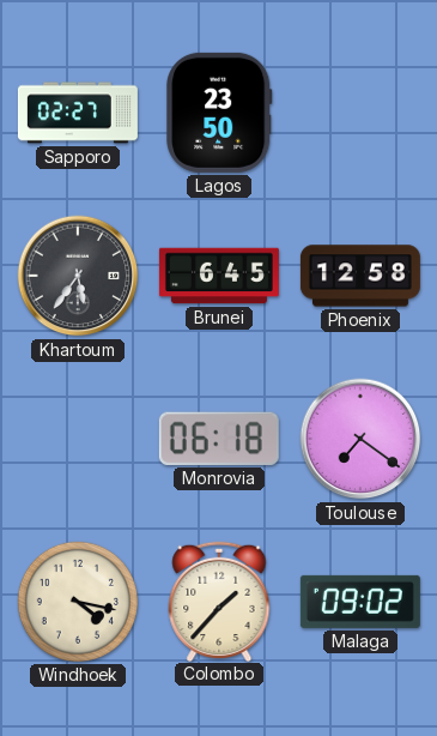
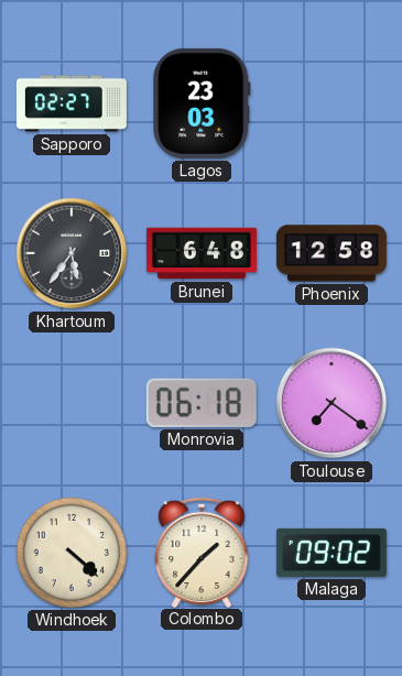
Lagos: 23:50 -> 23:03 (202, 103)
Brunei: 6:45 -> 6:48 (202, 253)
Windhoek: 4:17 -> 4:22 (72, 553)
